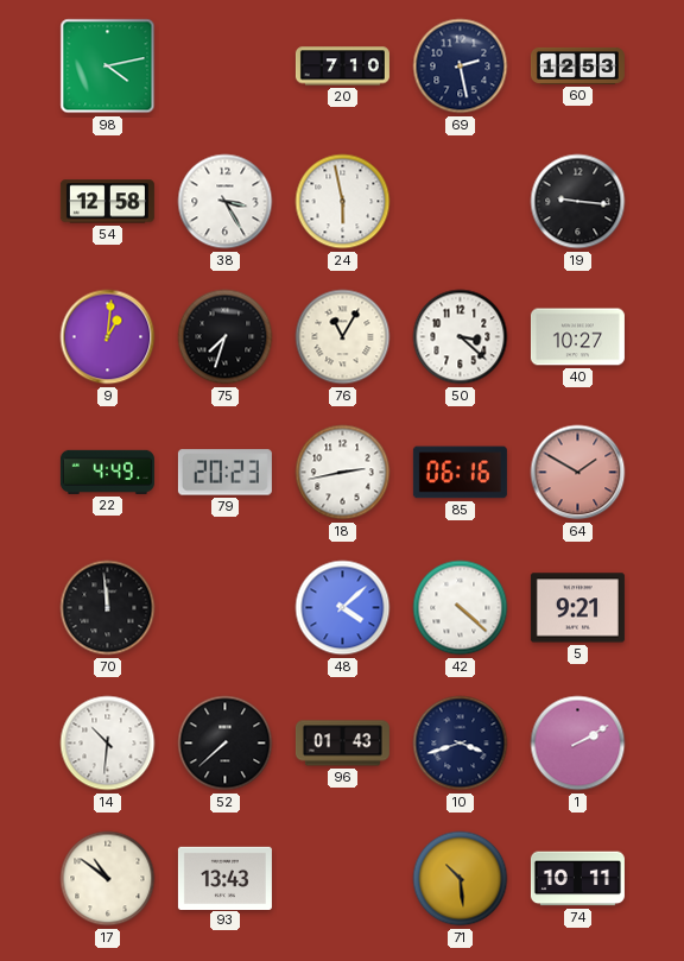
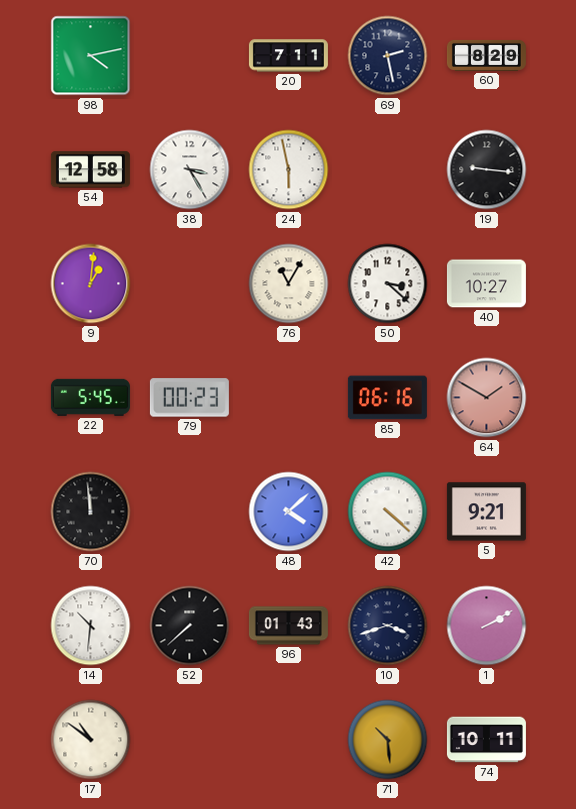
20: 7:10 -> 7:11 (288, 56)
60: 12:53 -> 8:29 (486, 55)
75: 7:33 -> none (226, 337)
22: 4:49 -> 5:45 (90, 397)
79: 20:23 -> 00:23 (189, 398)
18: 2:43 -> none (343, 473)
93: 13:43 -> none (224, 878)
